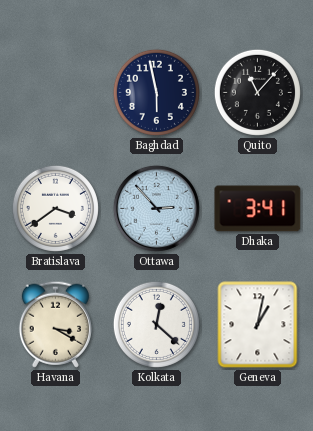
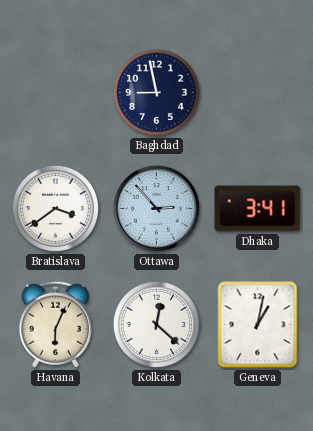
Baghdad: 5:58 -> 8:58 (156, 92)
Quito: 11:07 -> none (257, 92)
Havana: 3:20 -> 6:04 (55, 324)
